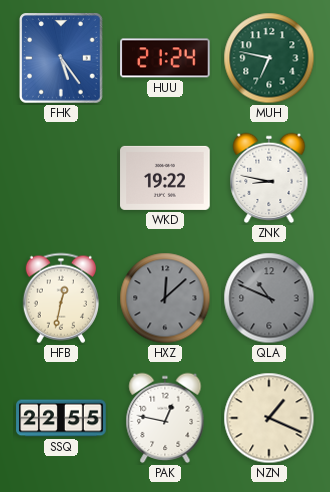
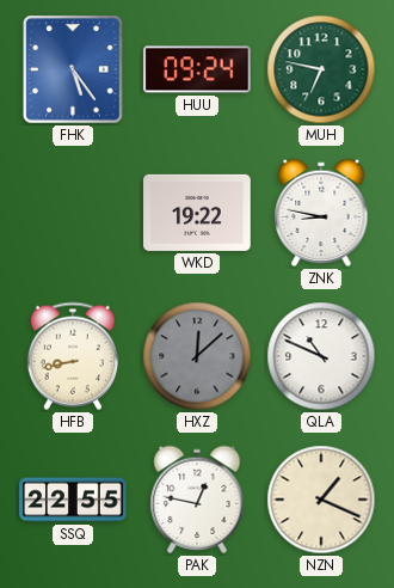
HUU: 21:24 -> 09:24 (197, 69)
HFB: 12:32 -> 8:43 (73, 356)
QLA dial: grey -> white (321, 356)
